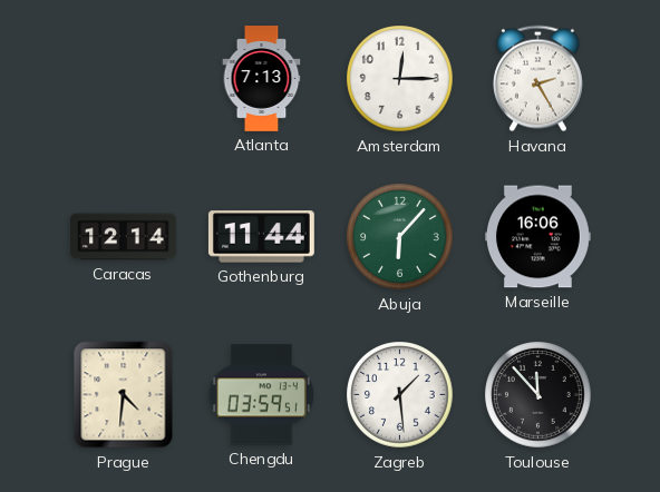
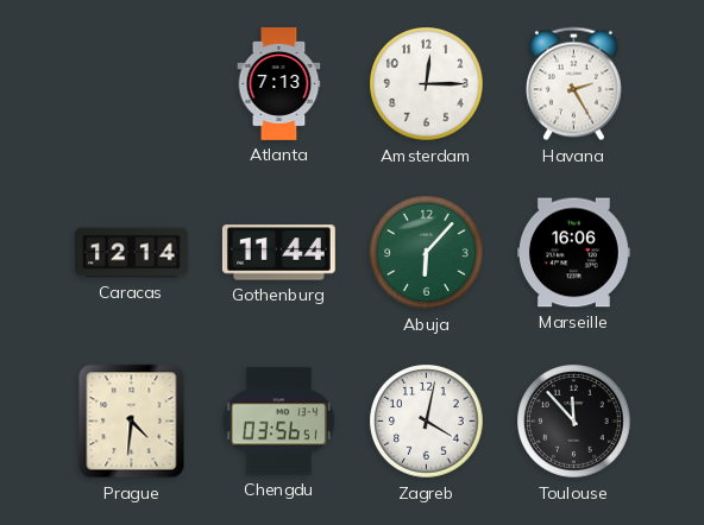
Chengdu: 03:59 -> 03:56 (278, 422)
Zagreb: 1:29 -> 4:02 (427, 422)
